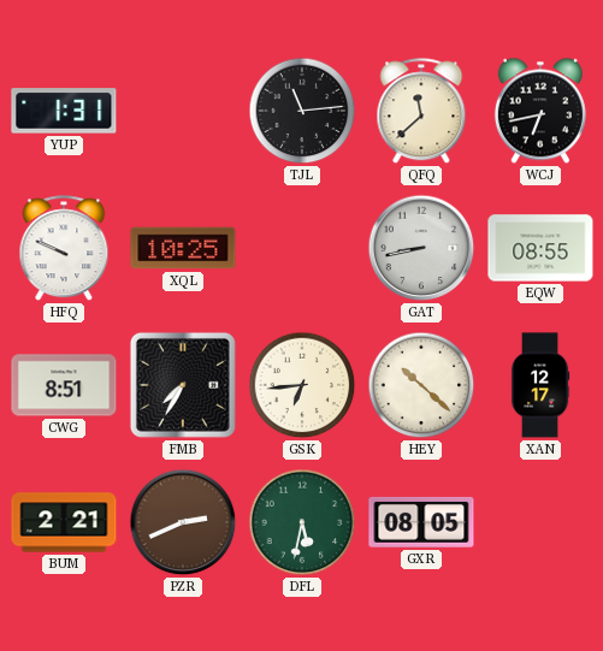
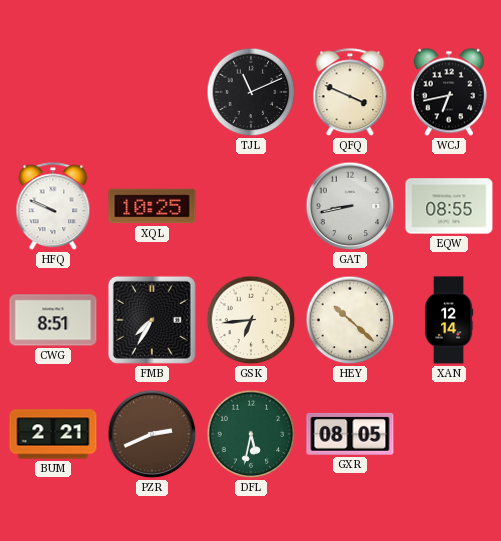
YUP: 1:31 -> none (64, 111)
TJL: 11:14 -> 11:11 (251, 92)
QFQ: 11:38 -> 3:49 (350, 93)
XAN: 12:17 -> 12:14 (449, 320)
